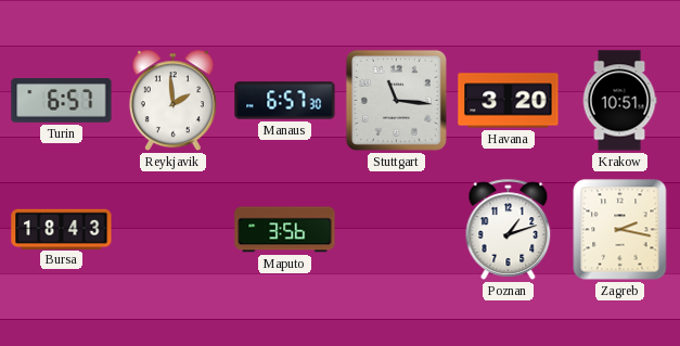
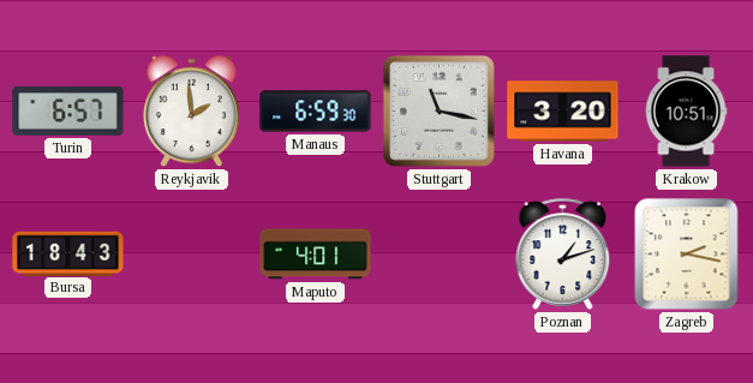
Manaus: 6:57 -> 6:59 (316, 112)
Stuttgart: 11:16 -> 11:17 (438, 110)
Maputo: 3:56 -> 4:01 (316, 255)
